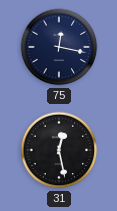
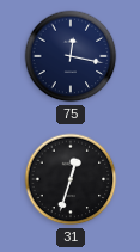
31: 12:28 -> 12:33 (71, 179)
